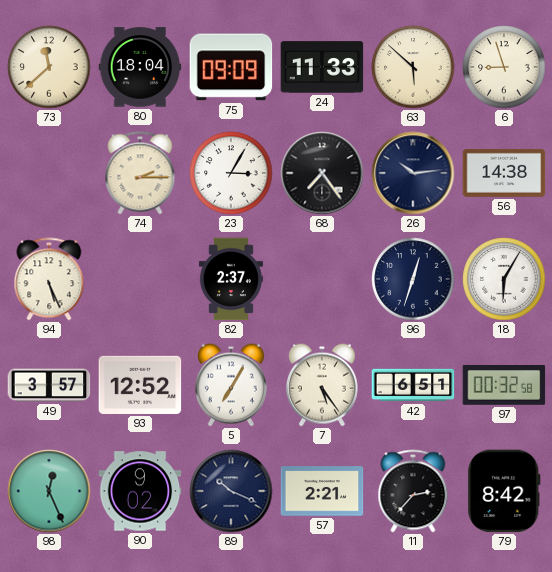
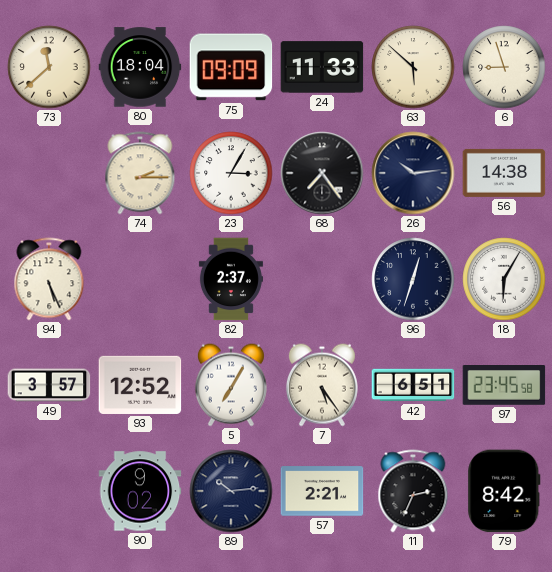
97: 00:32 -> 23:45 (504, 385)
98: 12:26 -> none (49, 491)
89: 10:19 -> 10:14 (231, 491)
11: 2:37 -> 2:34 (413, 491)
